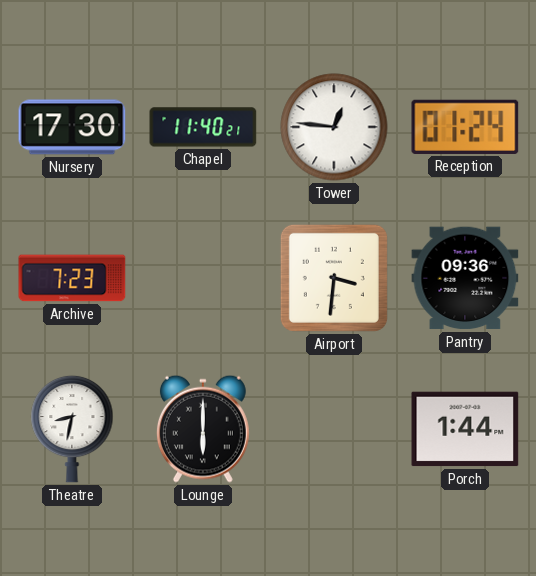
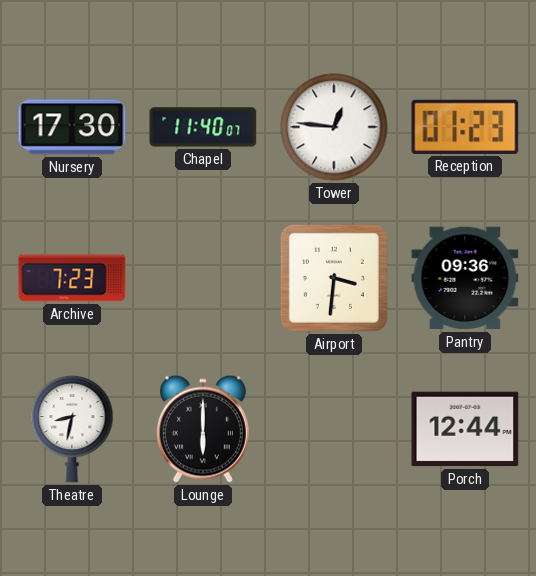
Chapel: 11:40:21 -> 11:40:07 (203, 127)
Reception: 01:24 -> 01:23 (465, 127)
Porch: 1:44 -> 12:44 (465, 429)
